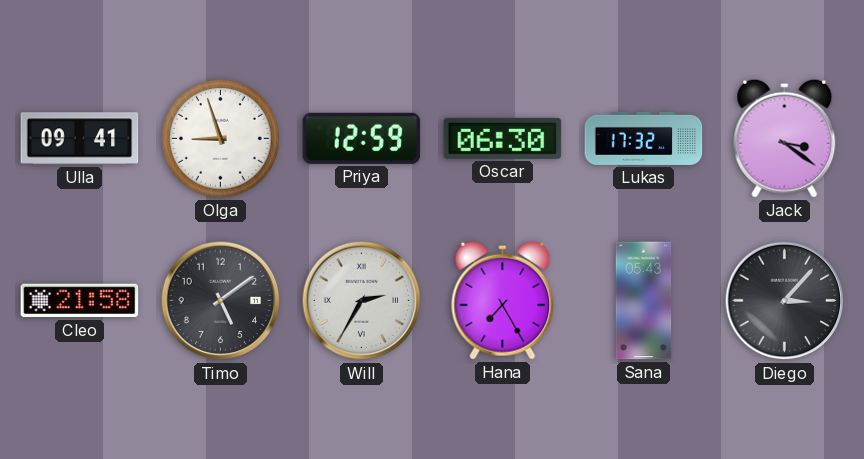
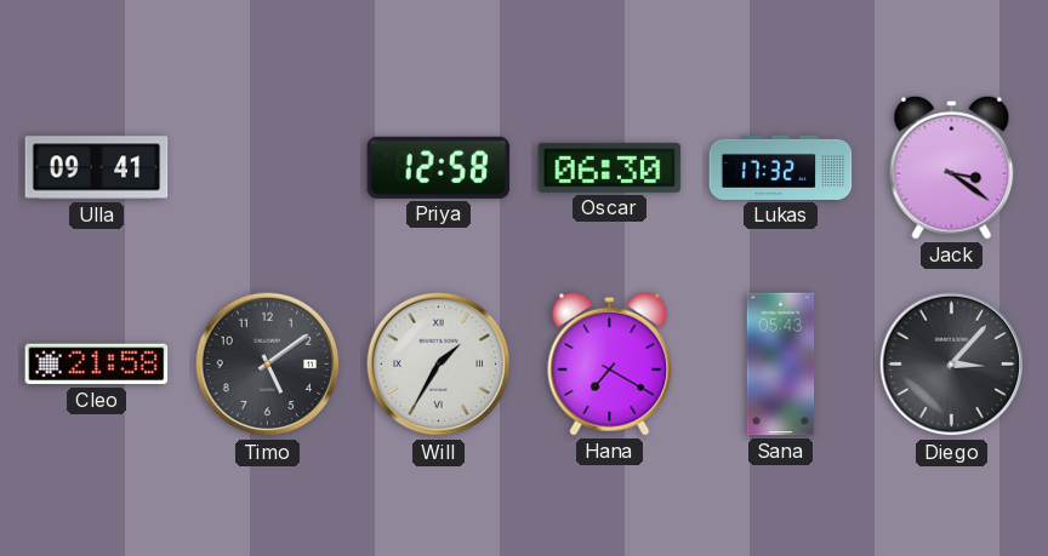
Olga: 8:57 -> none (220, 138)
Priya: 12:59 -> 12:58 (439, 167)
Will: 2:35 -> 1:35 (439, 365)
Hana: 7:25 -> 7:20 (610, 363)
